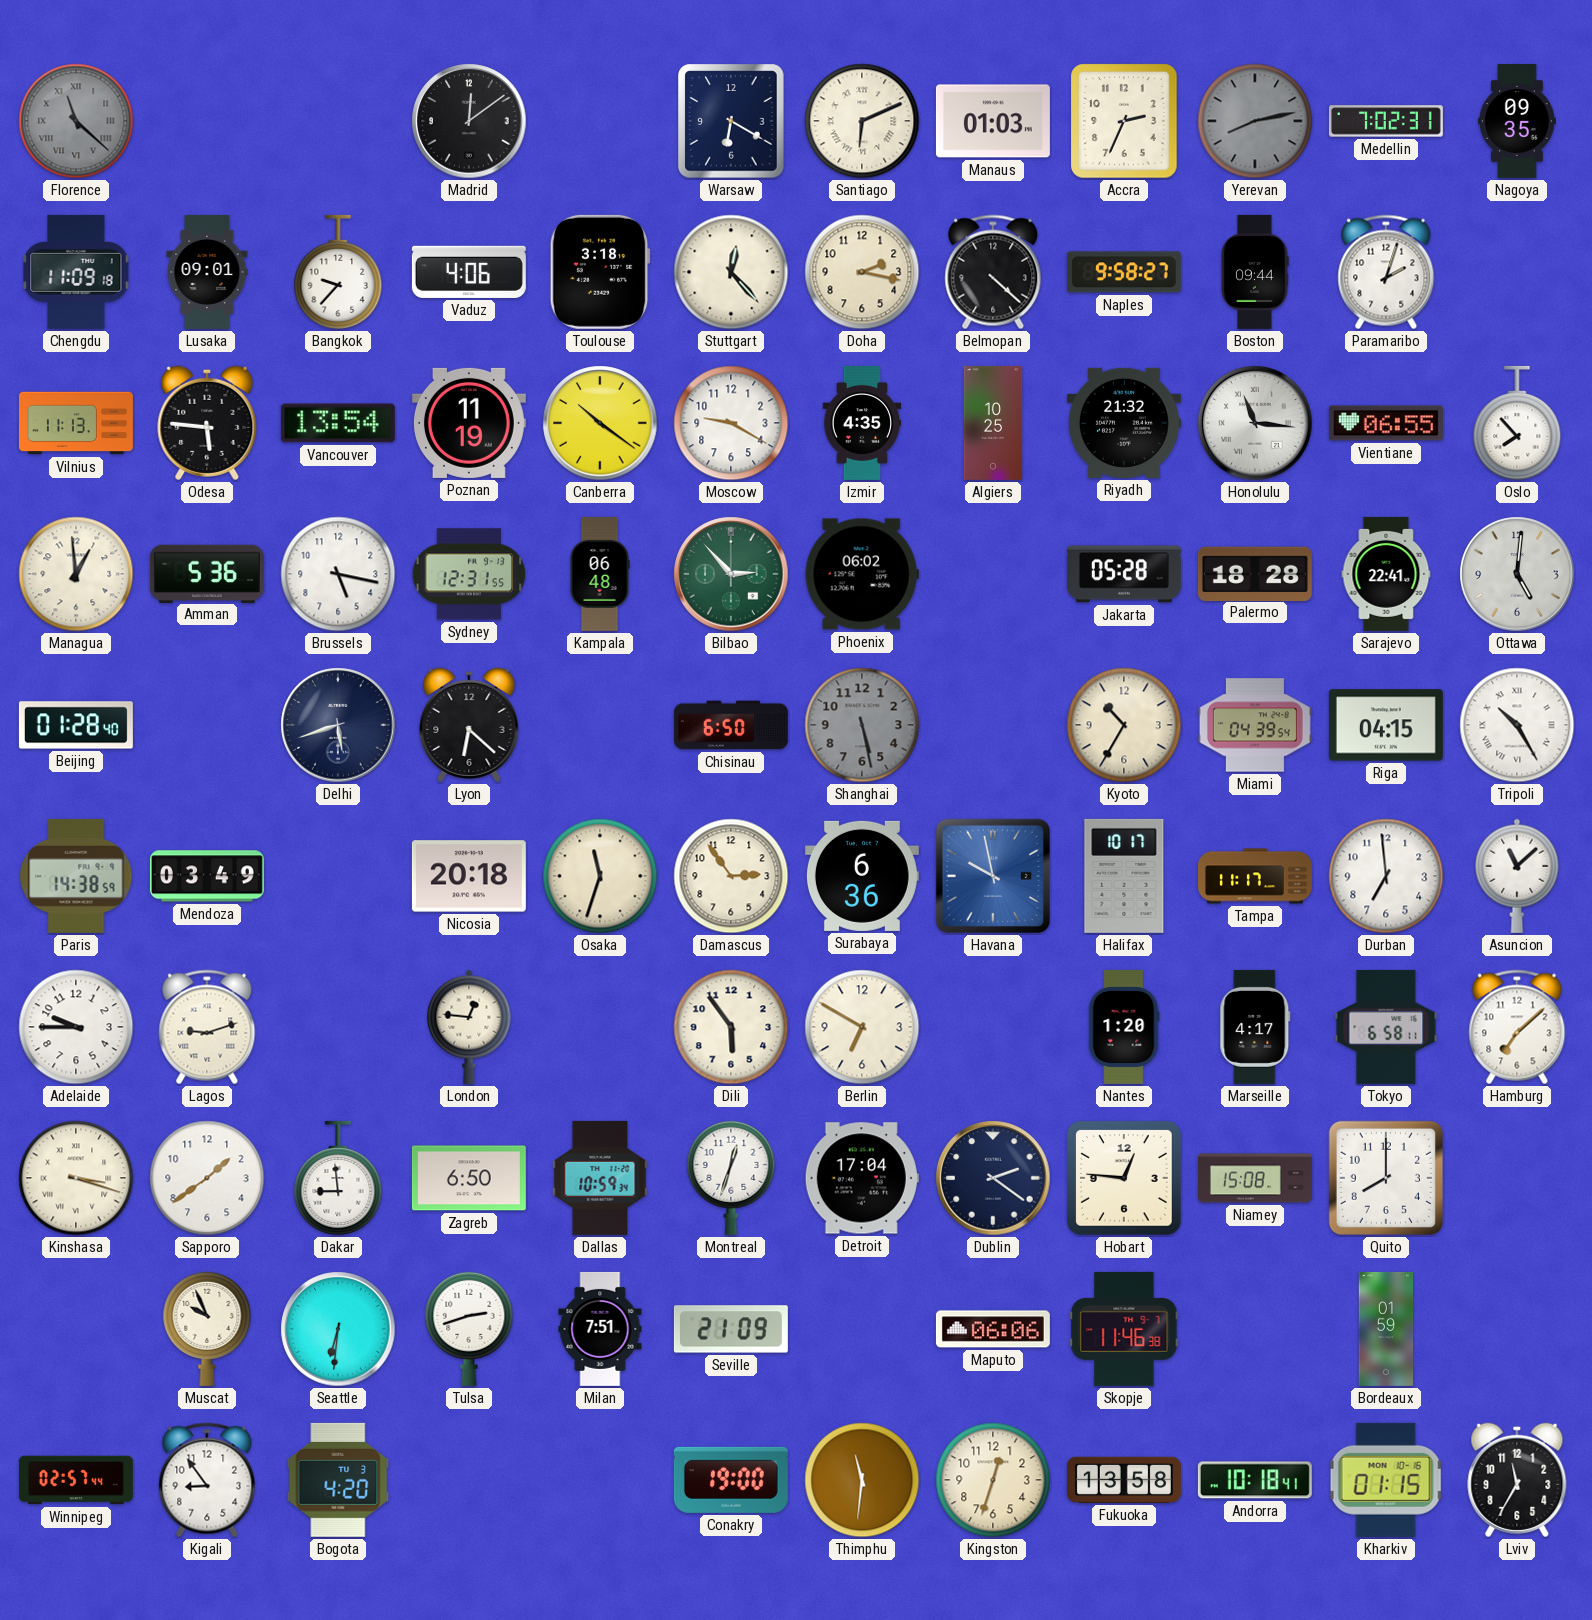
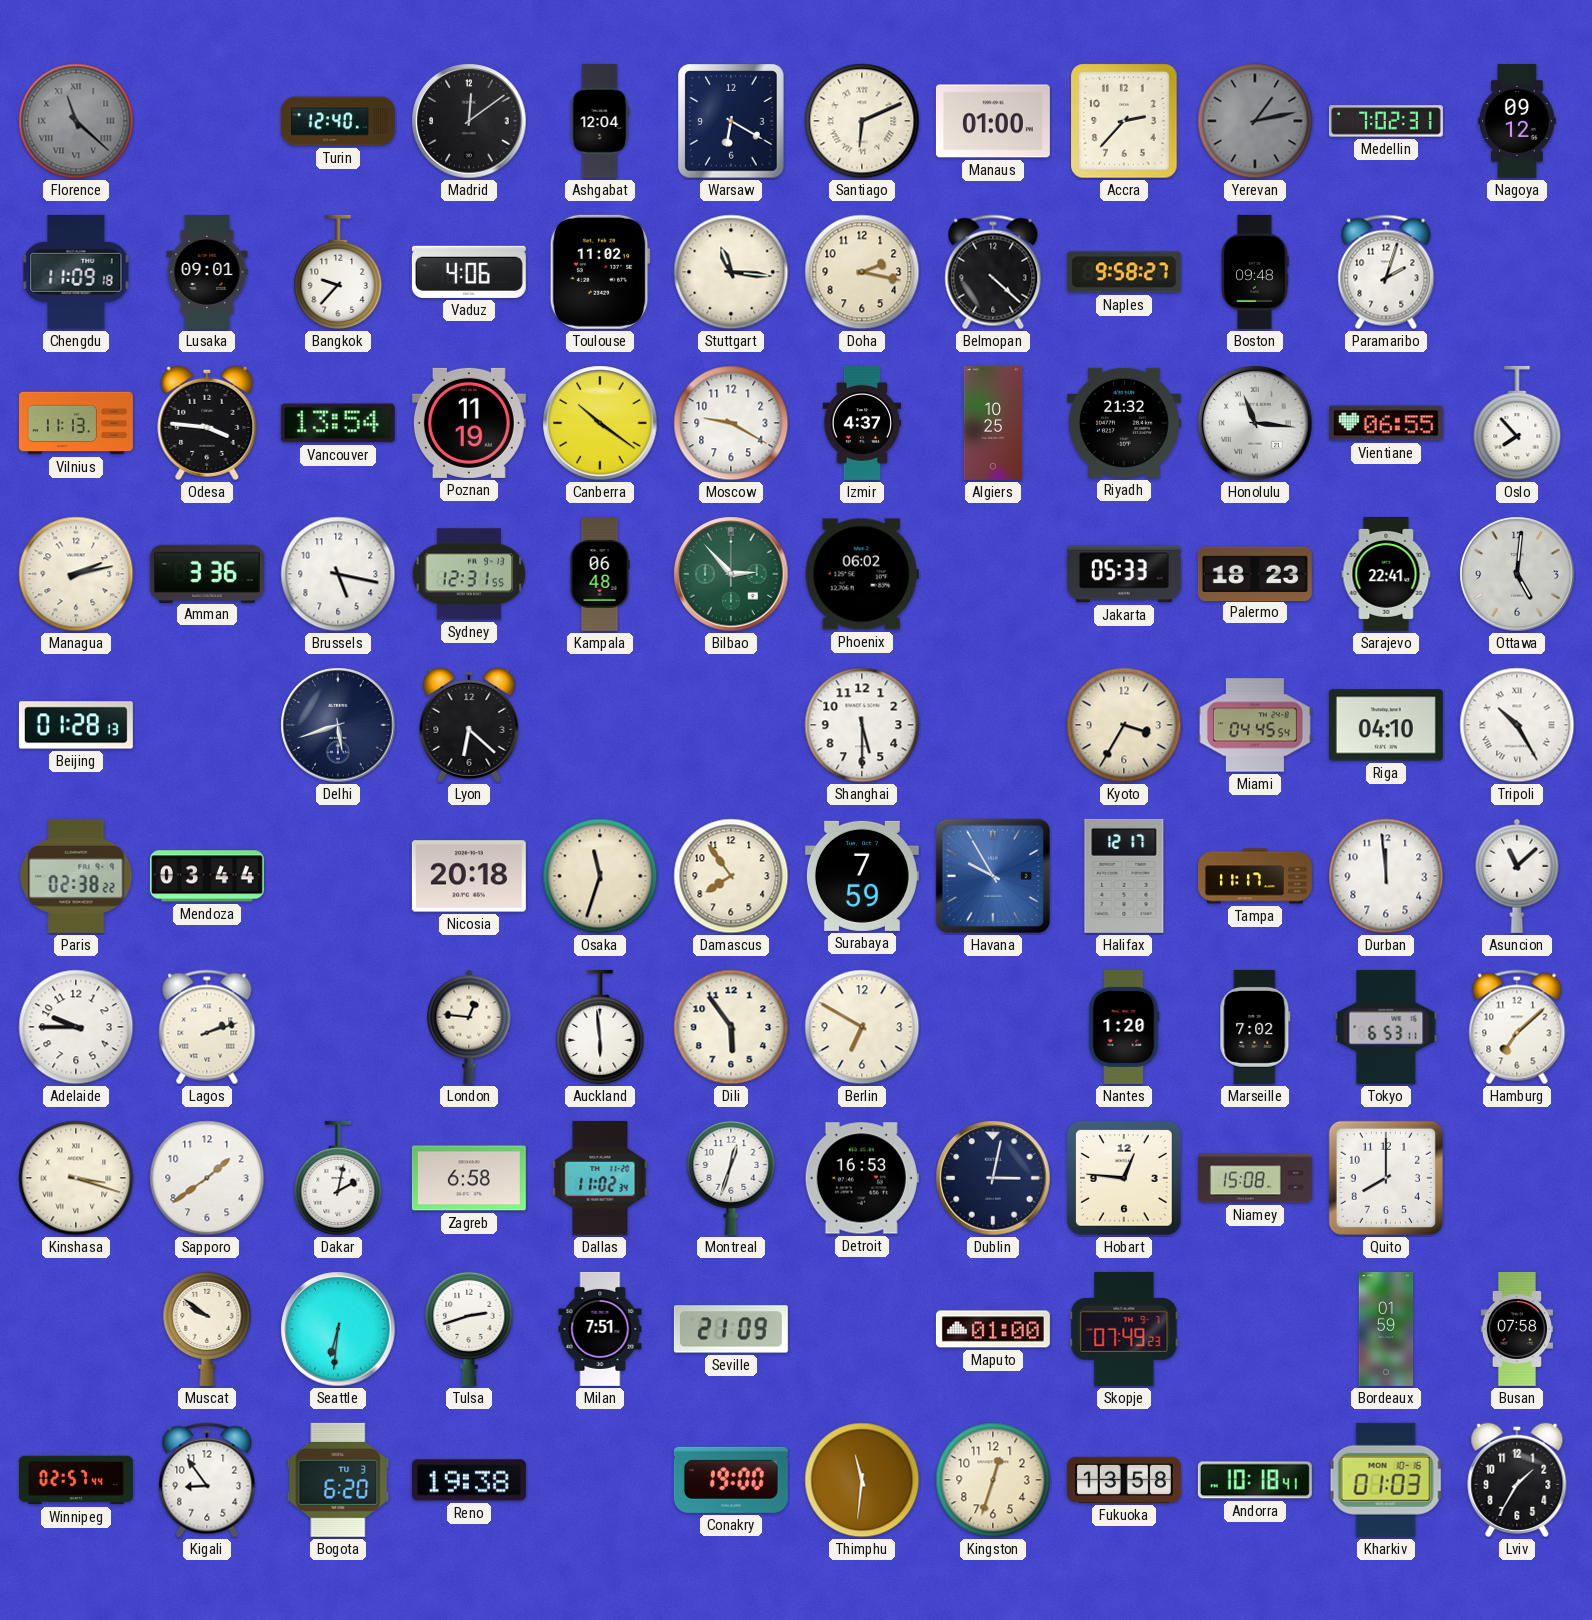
Turin: none -> 12:40 (338, 121)
Ashgabat: none -> 12:04 (600, 121)
Manaus: 01:03 -> 01:00 (993, 121)
Accra: 2:34 -> 2:37 (1124, 121)
Yerevan: 8:13 -> 1:13 (1255, 121)
Nagoya: 09:35 -> 09:12 (1517, 121)
Toulouse: 3:18 -> 11:02 (600, 272)
Stuttgart: 12:23 -> 11:16 (731, 272)
Boston: 09:44 -> 09:48 (1255, 272)
Odesa: 5:46 -> 3:46 (207, 423)
Izmir: 4:35 -> 4:37 (862, 423)
Managua: 12:59 -> 2:13 (76, 574)
Amman: 5:36 -> 3:36 (207, 573)
Jakarta: 05:28 -> 05:33 (1124, 574)
Palermo: 18:28 -> 18:23 (1255, 573)
Beijing: 01:28:40 -> 01:28:13 (76, 725)
Chisinau: 6:50 -> none (731, 725)
Shanghai: 5:28 -> 5:30 (862, 725)
Shanghai dial: grey -> white (862, 725)
Kyoto: 10:35 -> 3:35 (1124, 725)
Miami: 04:39 -> 04:45 (1255, 725)
Riga: 04:15 -> 04:10 (1386, 725)
Paris: 14:38 -> 02:38 (76, 876)
Mendoza: 03:49 -> 03:44 (207, 876)
Damascus: 2:54 -> 7:54 (731, 876)
Surabaya: 6:36 -> 7:59 (862, 876)
Havana: 9:58 -> 9:55 (993, 876)
Halifax: 10:17 -> 12:17 (1124, 876)
Durban: 6:59 -> 11:59 (1386, 876)
Lagos: 9:12 -> 2:12 (207, 1027)
Auckland: none -> 5:59 (600, 1027)
Marseille: 4:17 -> 7:02 (1255, 1027)
Tokyo: 6:58 -> 6:53 (1386, 1027)
Dakar: 8:59 -> 2:02 (338, 1178)
Zagreb: 6:50 -> 6:58 (469, 1178)
Dallas: 10:59 -> 11:02 (600, 1178)
Detroit: 17:04 -> 16:53 (862, 1178)
Dublin: 2:21 -> 3:02 (993, 1178)
Muscat: 9:56 -> 9:51 (207, 1329)
Maputo: 06:06 -> 01:00 (993, 1329)
Skopje: 11:46 -> 07:49 (1124, 1329)
Busan: none -> 07:58 (1517, 1329)
Bogota: 4:20 -> 6:20 (338, 1480)
Reno: none -> 19:38 (469, 1480)
Kharkiv: 01:15 -> 01:03 (1386, 1480)
Lviv: 11:35 -> 1:35 (1517, 1480)
